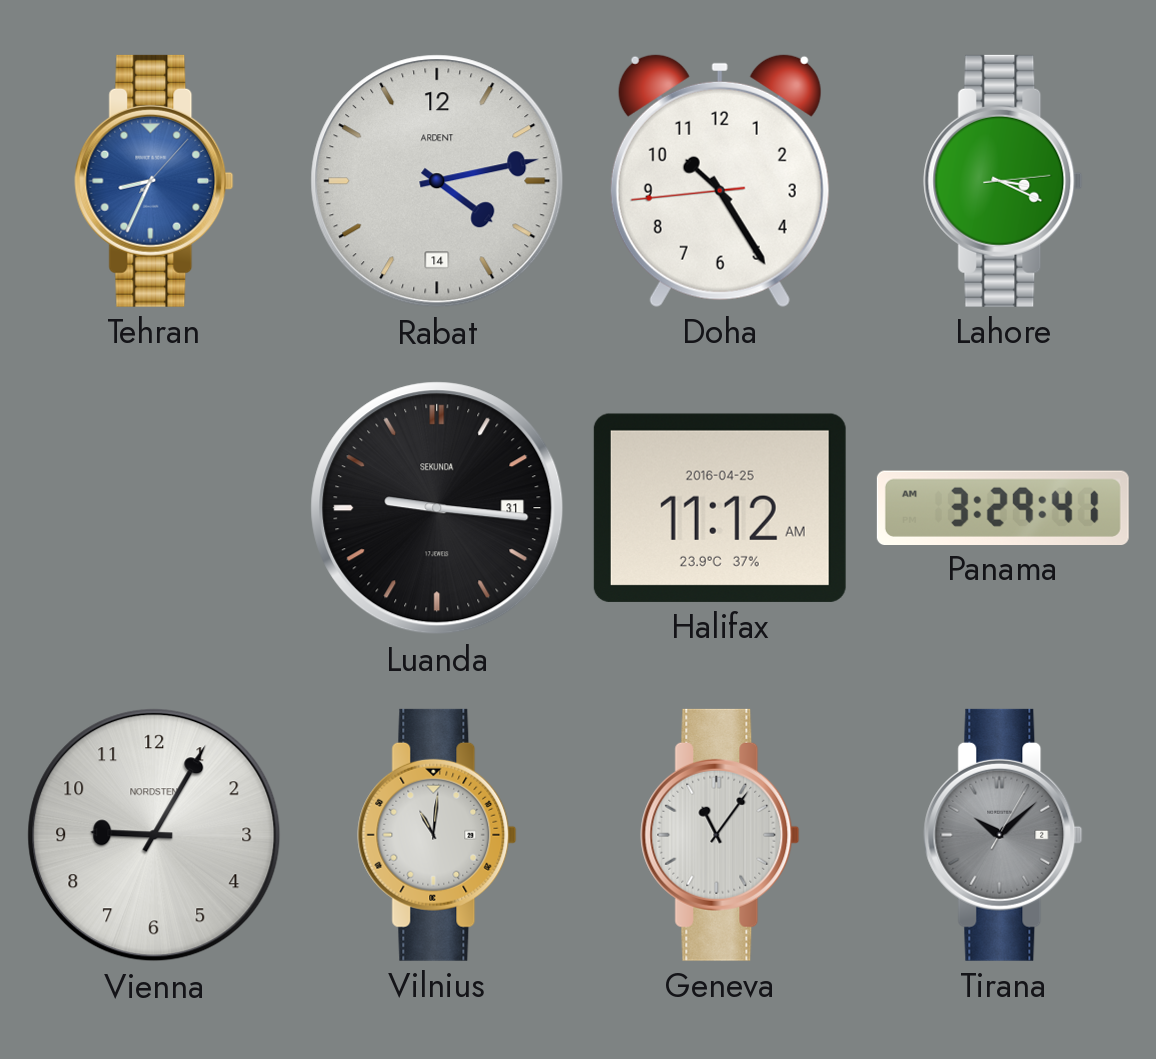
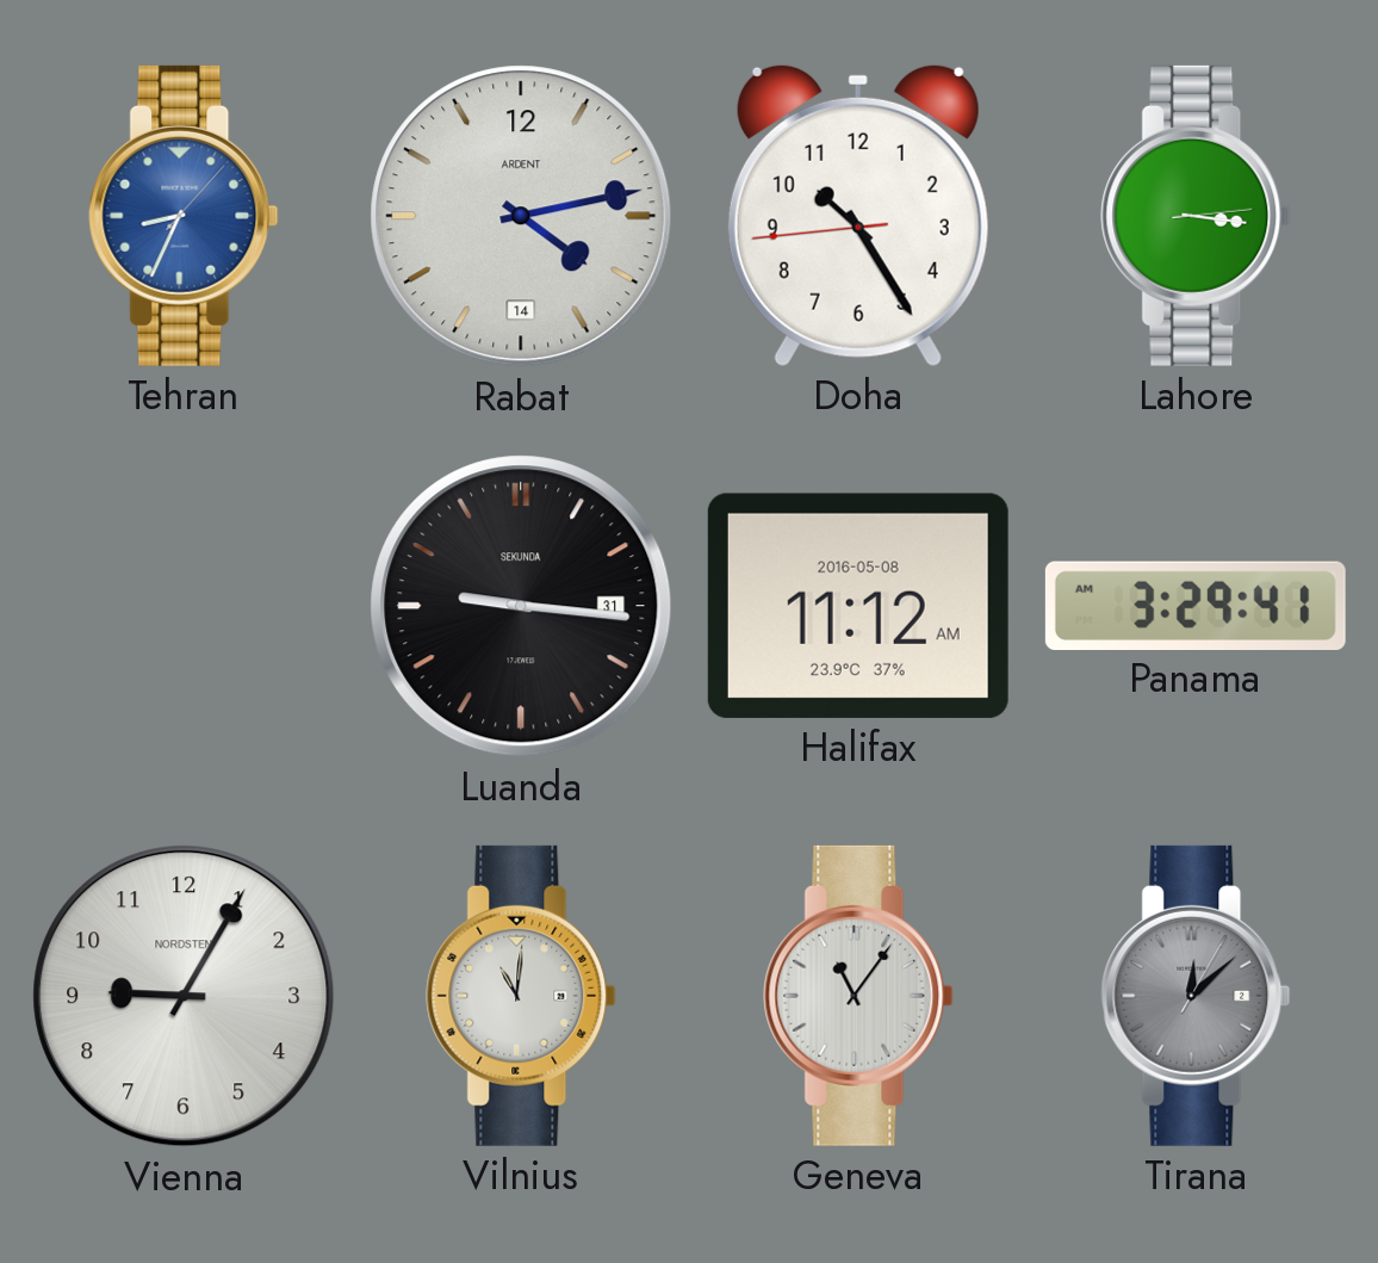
Lahore: 3:19 -> 3:16 (1196, 216)
Halifax date: 2016-04-25 -> 2016-05-08 (858, 606)
Tirana: 10:08 -> 12:08 (1196, 996)
